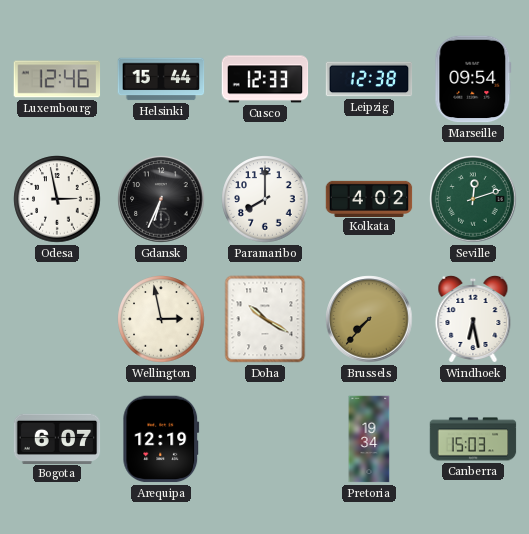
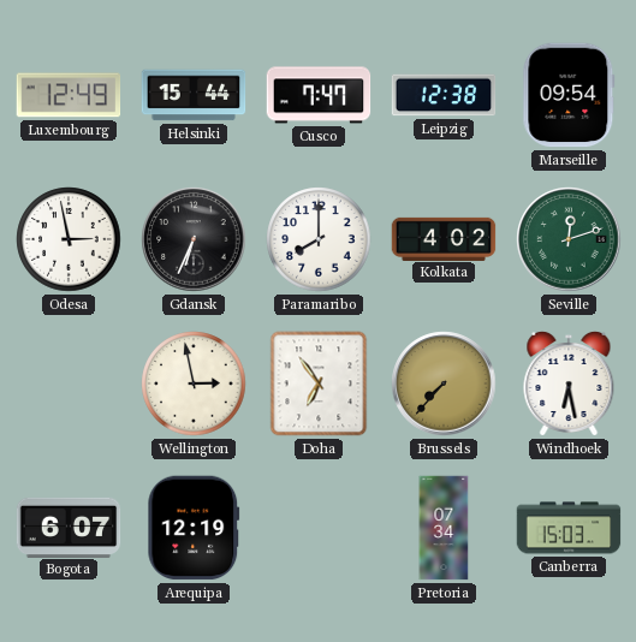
Luxembourg: 12:46 -> 12:49 (69, 95)
Cusco: 12:33 -> 7:47 (319, 95)
Doha: 10:20 -> 6:54 (319, 384)
Pretoria: 19:34 -> 07:34 (444, 528)
